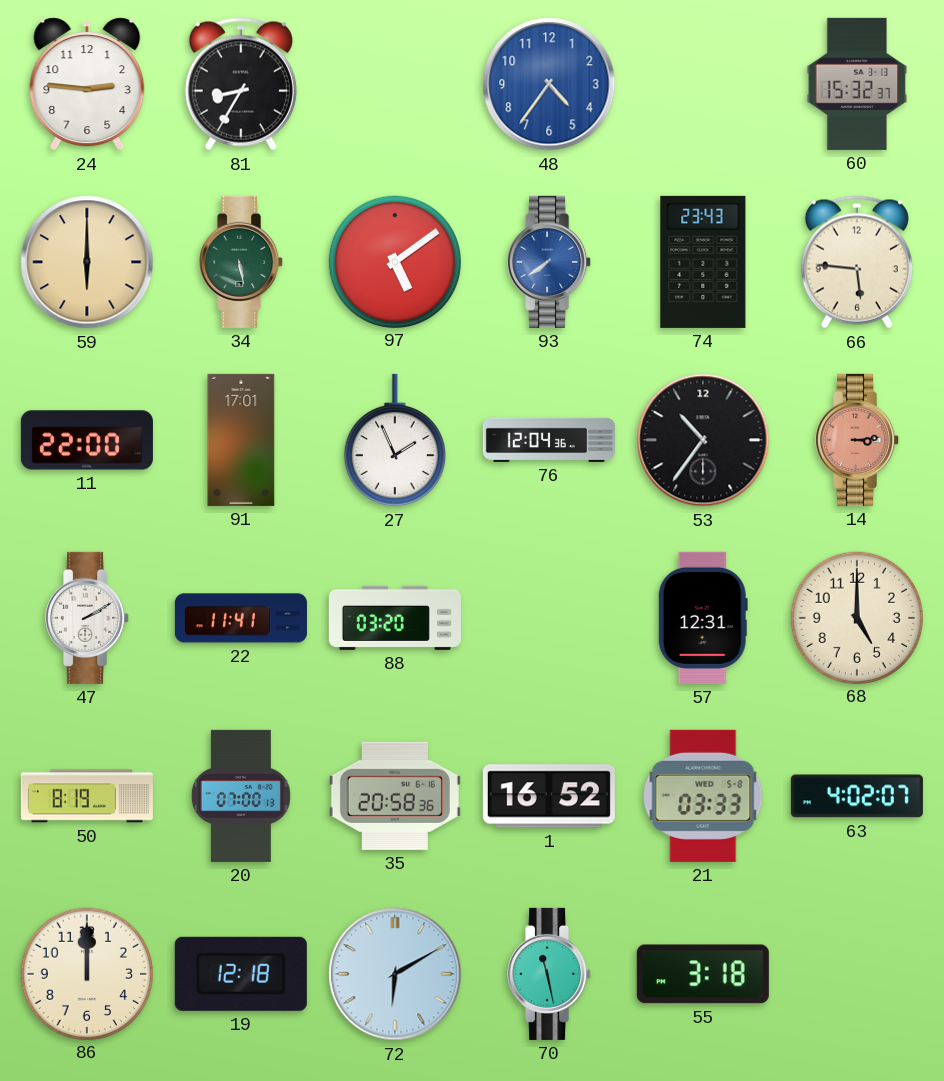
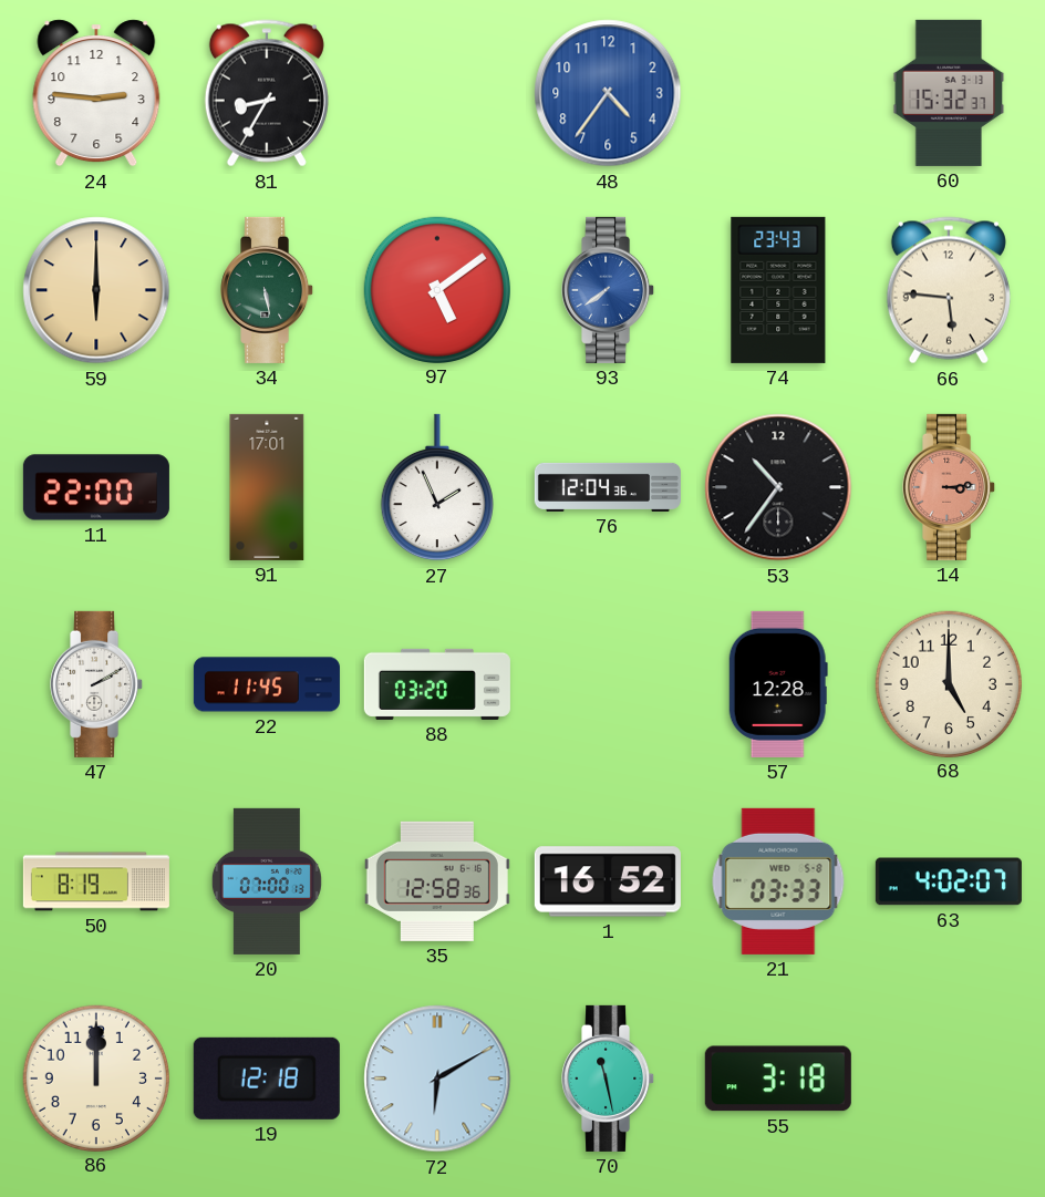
22: 11:41 -> 11:45 (267, 684)
57: 12:31 -> 12:28 (778, 684)
35: 20:58 -> 12:58 (437, 881)
